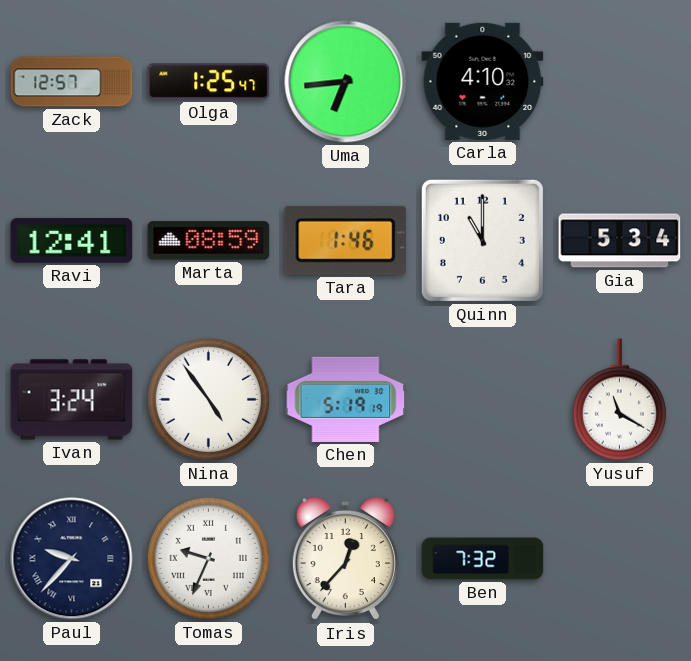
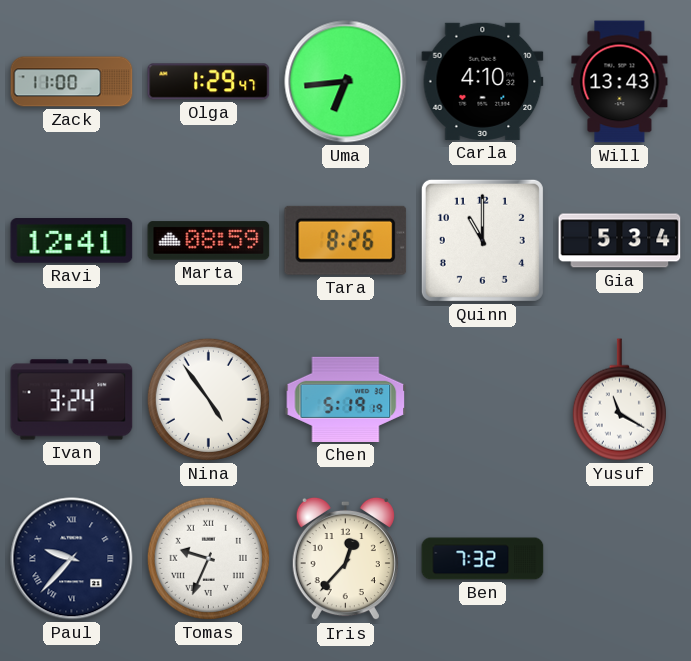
Zack: 12:57 -> 11:00 (72, 82)
Olga: 1:25 -> 1:29 (209, 82)
Will: none -> 13:43 (620, 82)
Tara: 1:46 -> 8:26 (346, 240)
